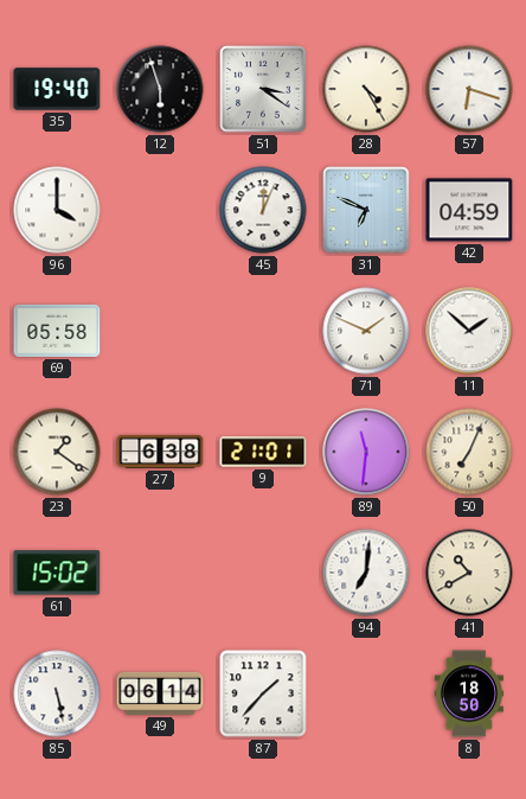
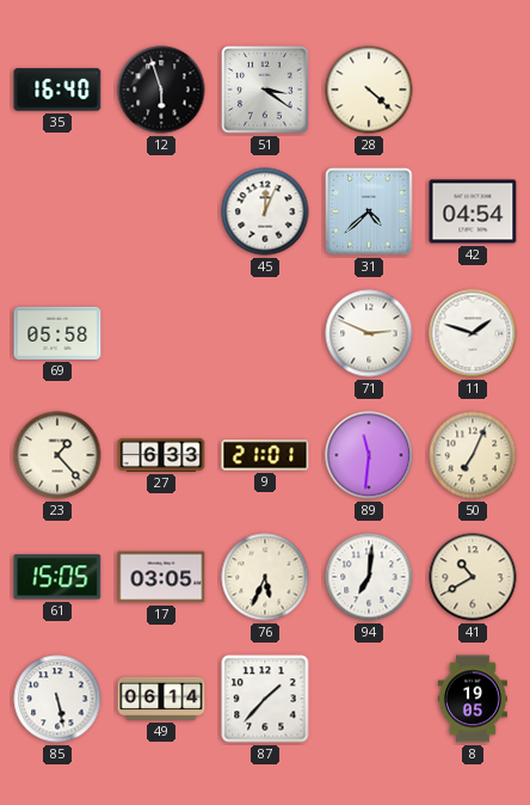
35: 19:40 -> 16:40 (57, 90)
28: 4:25 -> 4:22 (369, 90)
57: 6:18 -> none (469, 89)
96: 4:00 -> none (57, 210)
31: 6:49 -> 4:38 (369, 211)
42: 04:59 -> 04:54 (473, 211)
71: 1:49 -> 2:49 (369, 333)
11: 1:52 -> 1:48 (473, 333)
23: 1:21 -> 1:23 (57, 455)
27: 6:38 -> 6:33 (161, 455)
61: 15:02 -> 15:05 (57, 577)
17: none -> 03:05 (161, 577)
76: none -> 5:34 (265, 577)
8: 18:50 -> 19:05 (473, 699)
